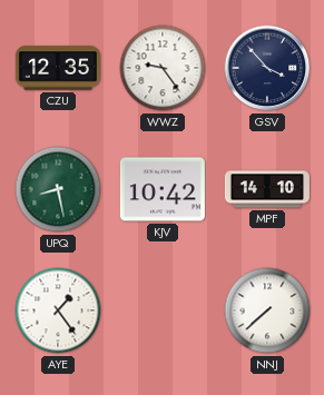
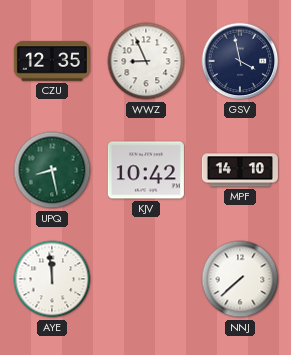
WWZ: 9:24 -> 8:56 (146, 61)
GSV: 3:53 -> 3:58 (240, 61)
AYE: 1:24 -> 11:59 (52, 279)
